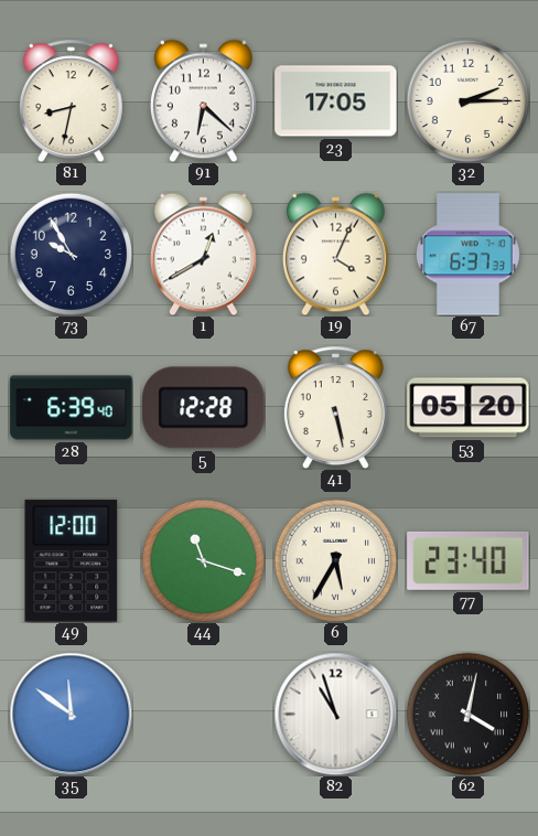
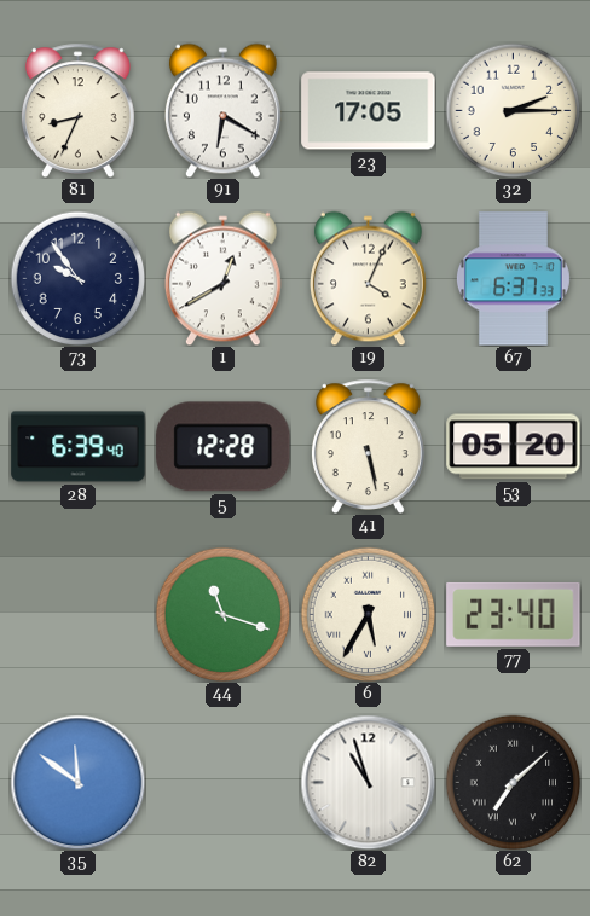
81: 8:32 -> 8:34 (77, 110)
91: 6:22 -> 6:20 (222, 110)
73: 9:55 -> 9:54 (77, 278)
49: 12:00 -> none (72, 561)
62: 4:02 -> 7:08 (513, 782)
